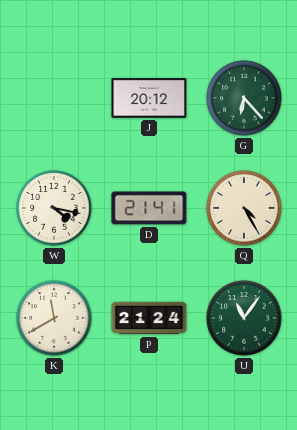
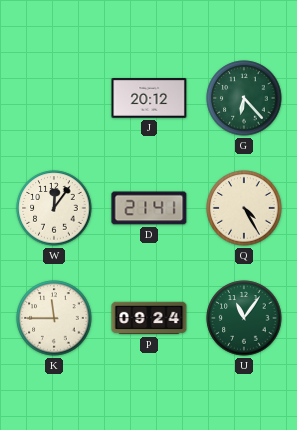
W: 4:17 -> 12:06 (54, 208)
K: 11:40 -> 11:45 (54, 318)
P: 21:24 -> 09:24 (149, 318)
